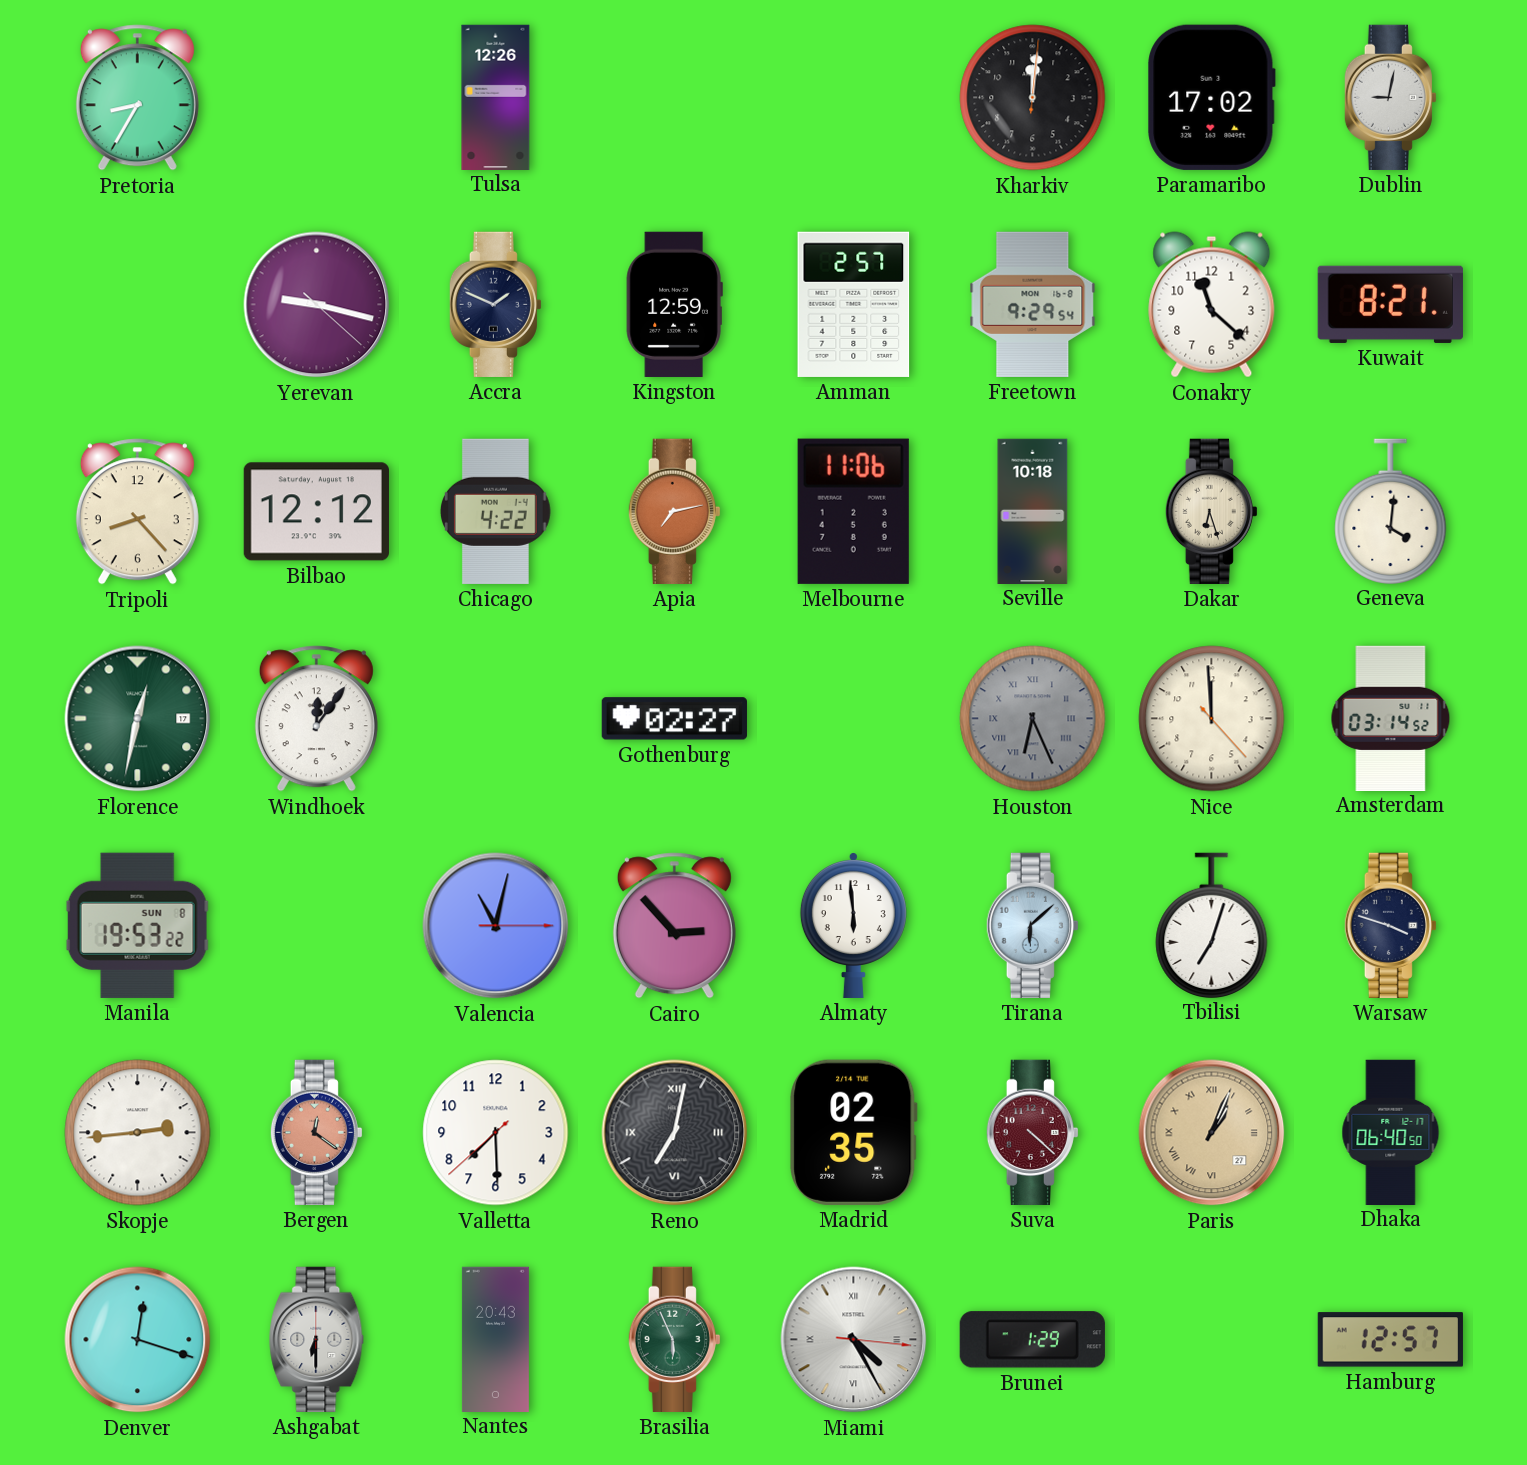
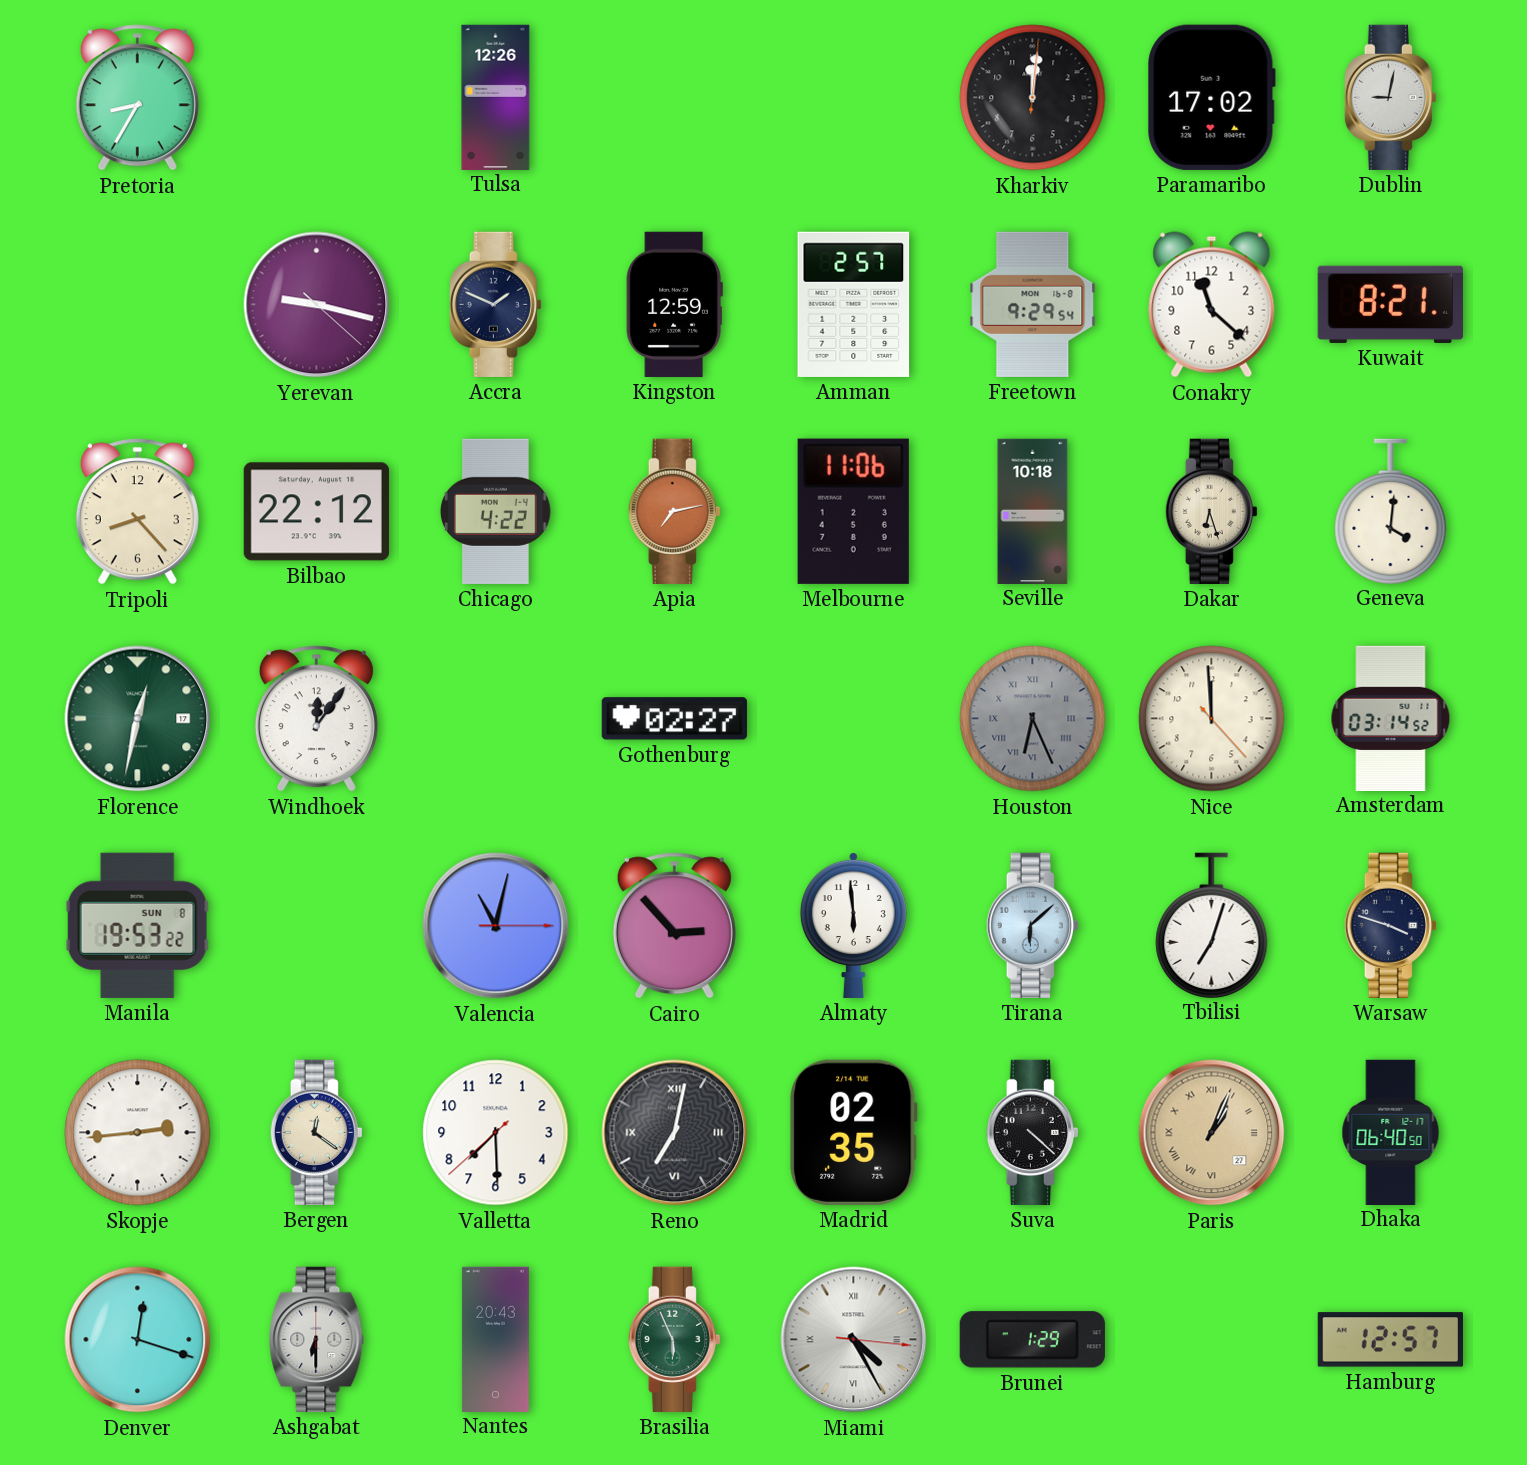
Bilbao: 12:12 -> 22:12 (316, 512)
Bergen dial: salmon -> cream (316, 1132)
Suva dial: burgundy -> black (1032, 1132)
